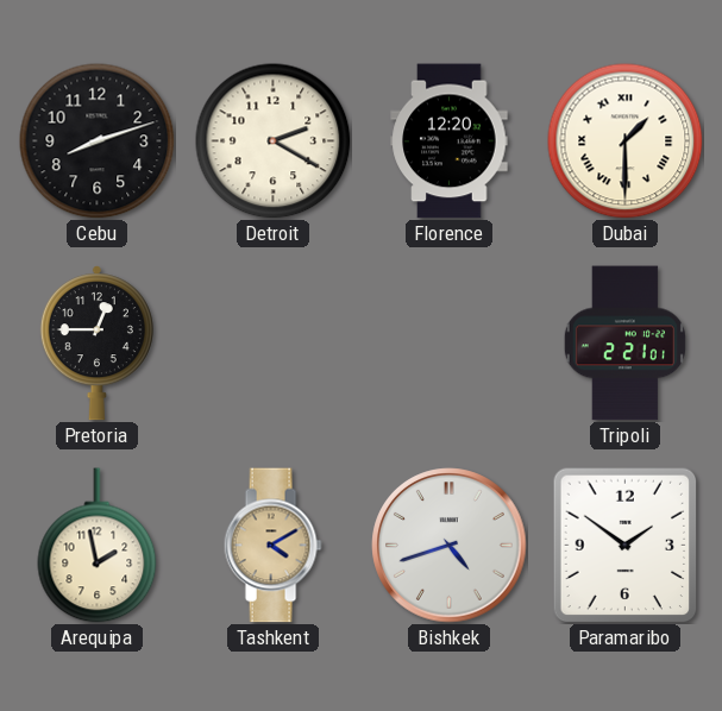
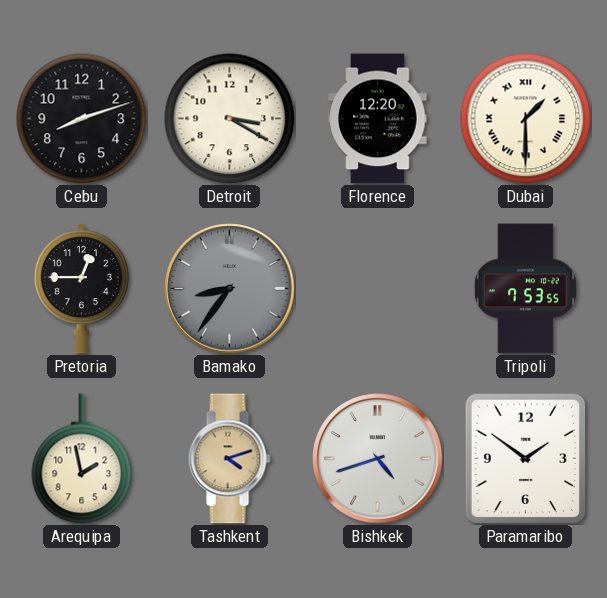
Detroit: 2:20 -> 3:20 (230, 119)
Bamako: none -> 8:36 (230, 289)
Tripoli: 2:21 -> 7:53 (525, 289)
Tashkent: 4:10 -> 4:12 (229, 459)
